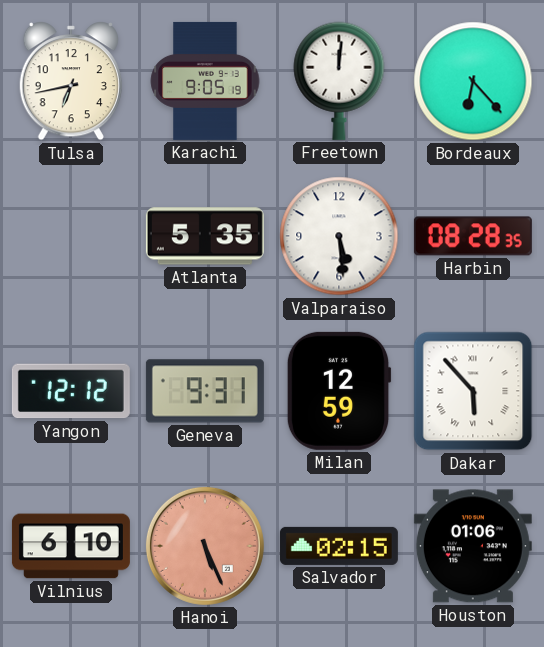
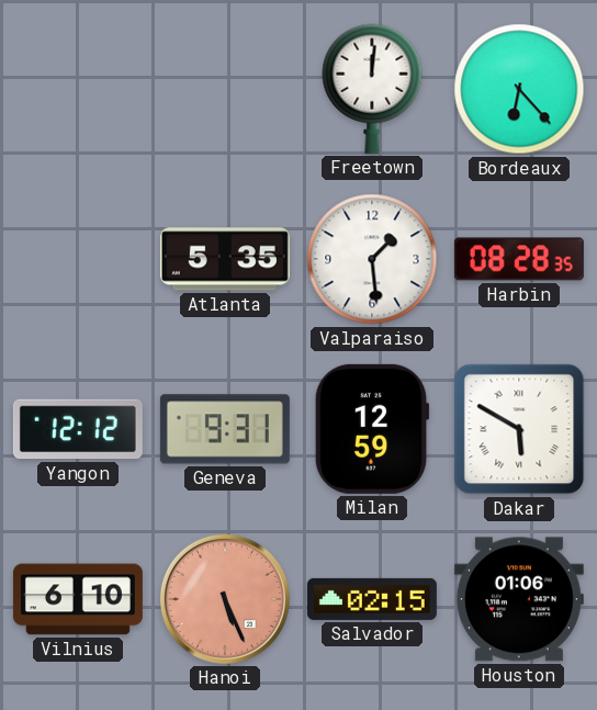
Tulsa: 6:43 -> none (70, 81)
Karachi: 9:05 -> none (205, 81)
Valparaiso: 5:29 -> 1:29 (372, 259)
Dakar: 5:53 -> 5:50 (519, 429)
